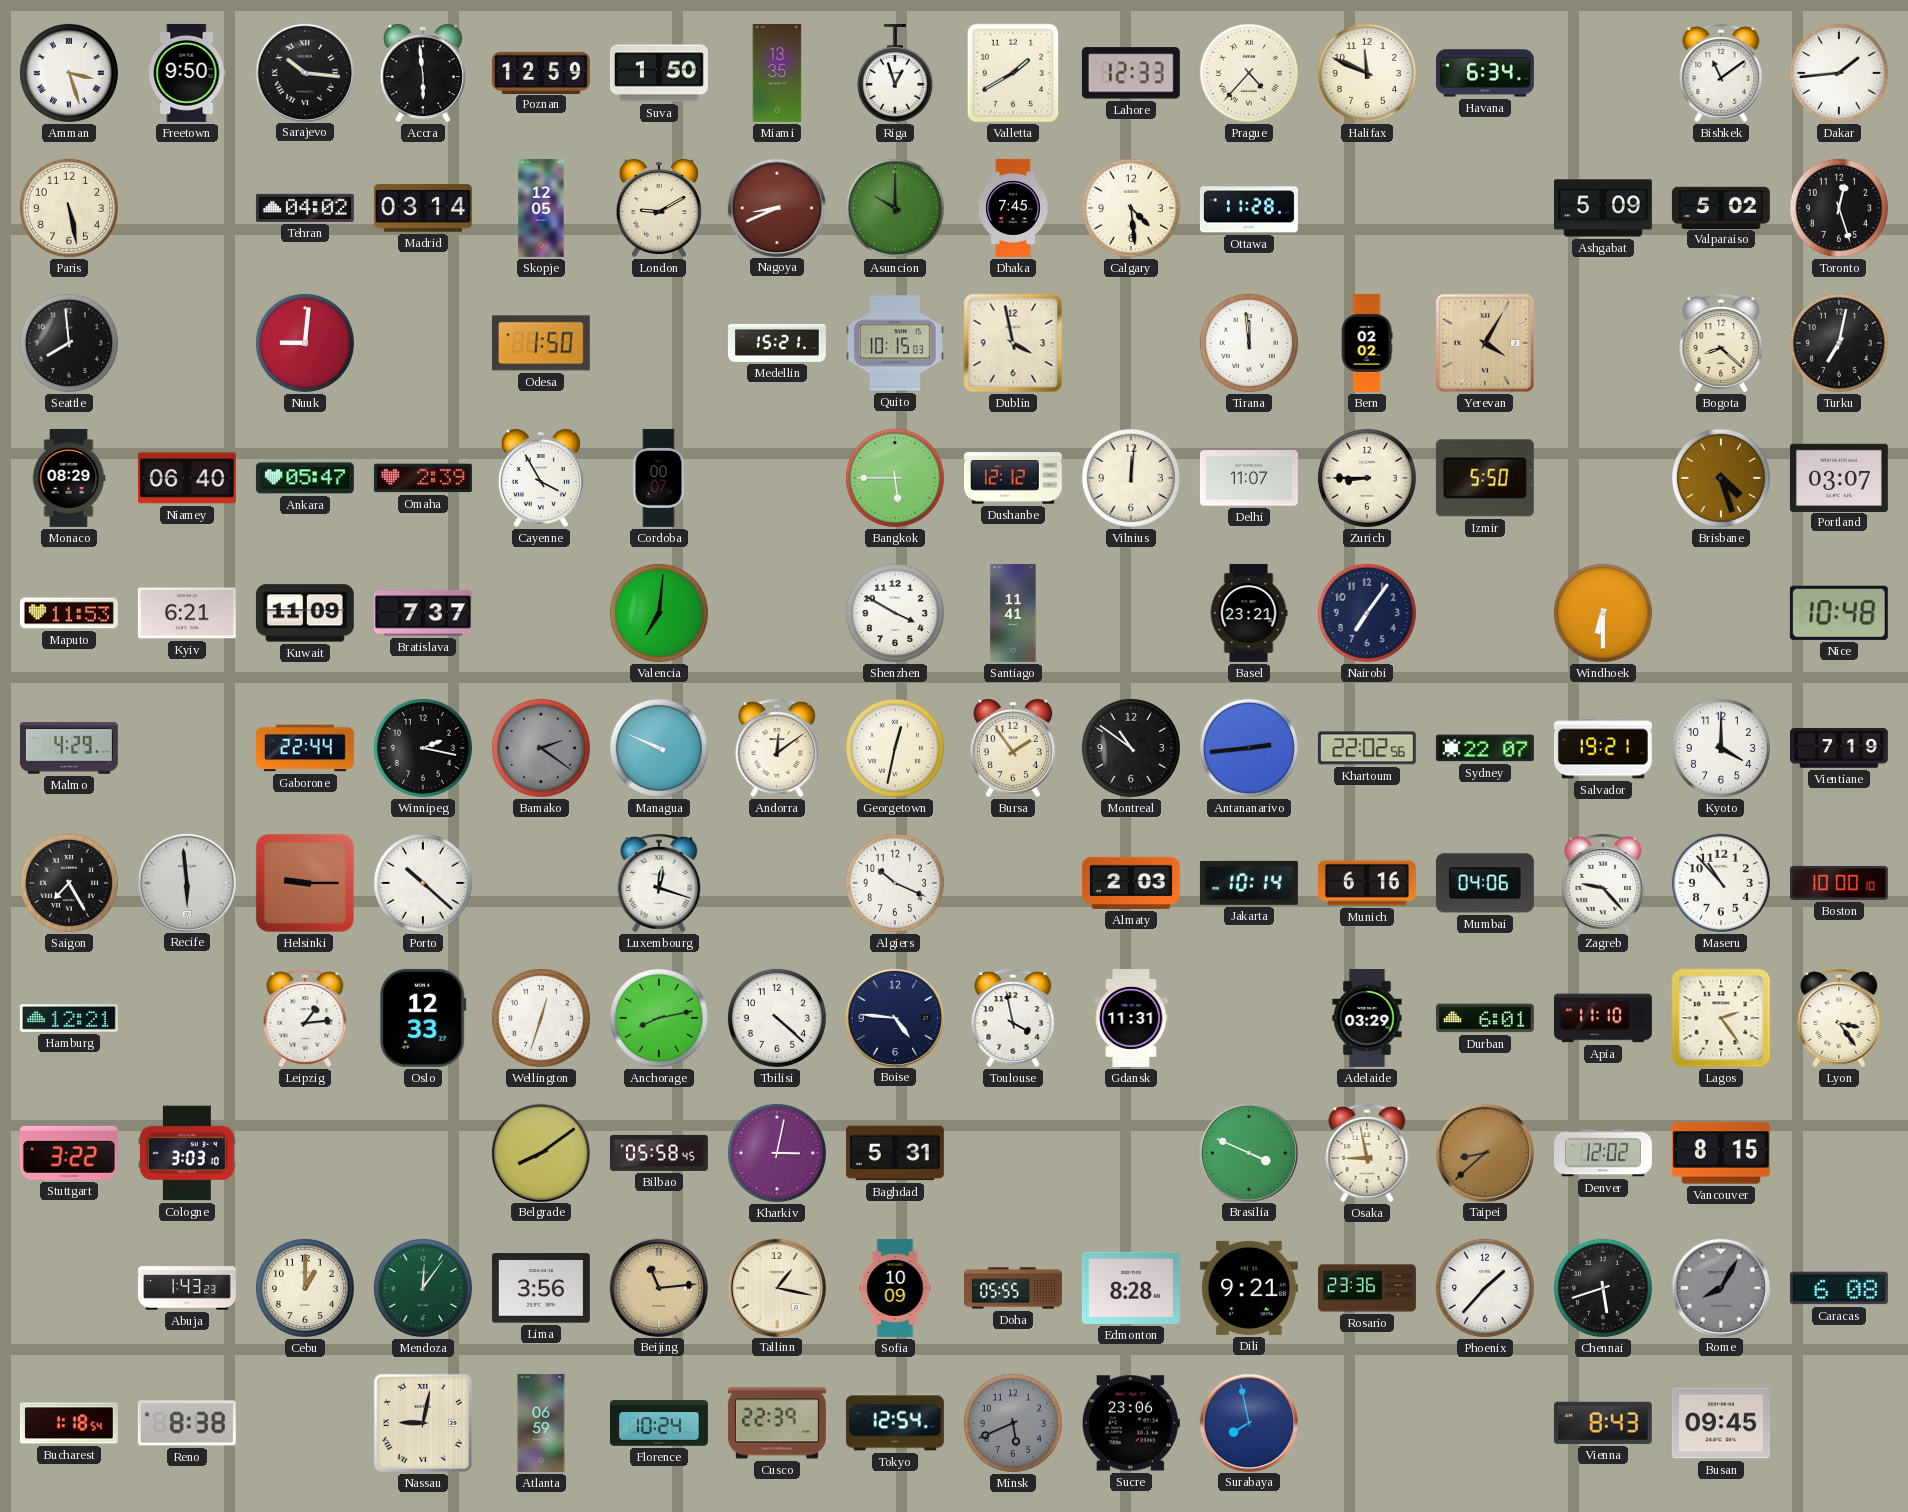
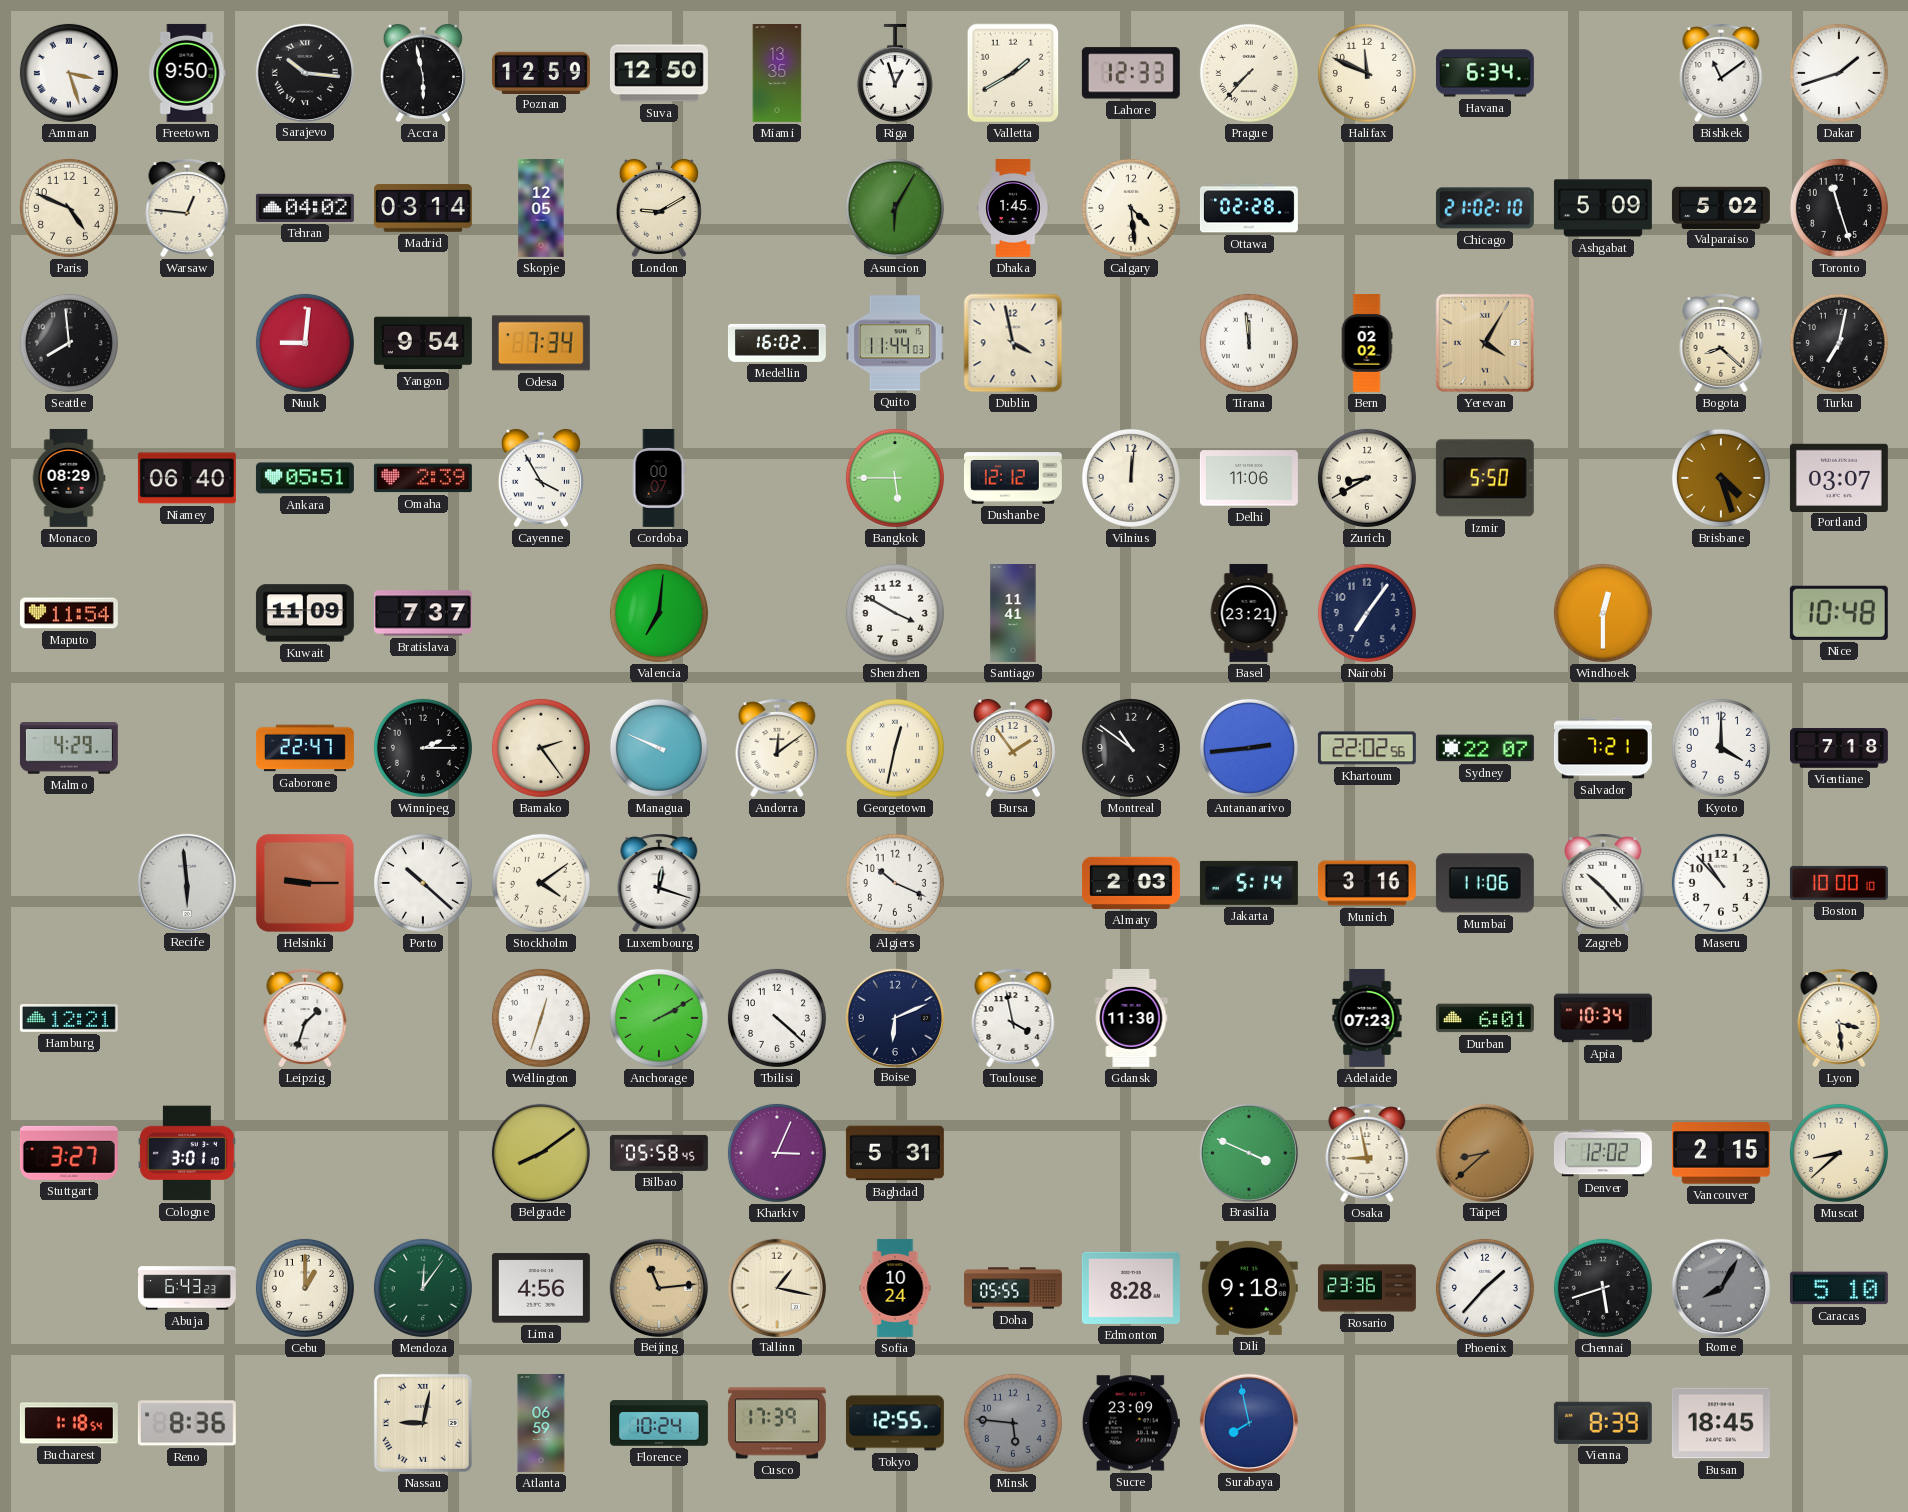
Accra: 5:59 -> 5:58 (423, 73)
Suva: 1:50 -> 12:50 (659, 73)
Prague: 4:37 -> 7:37 (1249, 73)
Dakar: 1:44 -> 1:42 (1839, 73)
Paris: 5:28 -> 4:49 (69, 208)
Warsaw: none -> 12:46 (187, 208)
Nagoya: 8:41 -> none (776, 207)
Asuncion: 10:00 -> 6:05 (895, 208)
Dhaka: 7:45 -> 1:45 (1013, 208)
Ottawa: 11:28 -> 02:28 (1249, 208)
Chicago: none -> 21:02 (1485, 208)
Toronto: 12:27 -> 11:27 (1839, 208)
Yangon: none -> 9:54 (423, 343)
Odesa: 1:50 -> 7:34 (541, 343)
Medellin: 15:21 -> 16:02 (777, 343)
Quito: 10:15 -> 11:44 (895, 343)
Ankara: 05:47 -> 05:51 (305, 478)
Delhi: 11:07 -> 11:06 (1249, 478)
Zurich: 8:45 -> 8:40 (1367, 478)
Maputo: 11:53 -> 11:54 (69, 613)
Kyiv: 6:21 -> none (187, 613)
Windhoek: 6:30 -> 12:30 (1603, 613)
Gaborone: 22:44 -> 22:47 (305, 748)
Winnipeg: 2:17 -> 2:15 (423, 748)
Bamako: 2:21 -> 2:24 (541, 748)
Bamako dial: grey -> cream (541, 748)
Salvador: 19:21 -> 7:21 (1603, 748)
Vientiane: 7:19 -> 7:18 (1839, 748)
Saigon: 7:25 -> none (69, 883)
Stockholm: none -> 4:09 (541, 883)
Jakarta: 10:14 -> 5:14 (1249, 883)
Munich: 6:16 -> 3:16 (1367, 883)
Mumbai: 04:06 -> 11:06 (1485, 883)
Zagreb: 9:23 -> 10:23 (1603, 883)
Leipzig: 1:14 -> 1:33 (305, 1018)
Oslo: 12:33 -> none (423, 1018)
Anchorage: 8:13 -> 2:10 (659, 1018)
Boise: 4:46 -> 6:11 (894, 1017)
Gdansk: 11:31 -> 11:30 (1131, 1018)
Adelaide: 03:29 -> 07:23 (1367, 1018)
Apia: 11:10 -> 10:34 (1603, 1018)
Lagos: 2:24 -> none (1721, 1018)
Lyon: 3:24 -> 3:29 (1839, 1018)
Stuttgart: 3:22 -> 3:27 (69, 1153)
Cologne: 3:03 -> 3:01 (187, 1153)
Kharkiv: 3:02 -> 3:04 (777, 1153)
Vancouver: 8:15 -> 2:15 (1721, 1153)
Muscat: none -> 8:38 (1839, 1153)
Abuja: 1:43 -> 6:43 (187, 1288)
Lima: 3:56 -> 4:56 (541, 1288)
Sofia: 10:09 -> 10:24 (895, 1288)
Dili: 9:21 -> 9:18 (1249, 1288)
Caracas: 6:08 -> 5:10 (1839, 1288)
Reno: 8:38 -> 8:36 (187, 1423)
Cusco: 22:39 -> 17:39 (777, 1423)
Tokyo: 12:54 -> 12:55 (895, 1423)
Minsk: 5:41 -> 5:46 (1013, 1423)
Sucre: 23:06 -> 23:09 (1131, 1423)
Vienna: 8:43 -> 8:39 (1603, 1423)
Busan: 09:45 -> 18:45 (1721, 1423)
